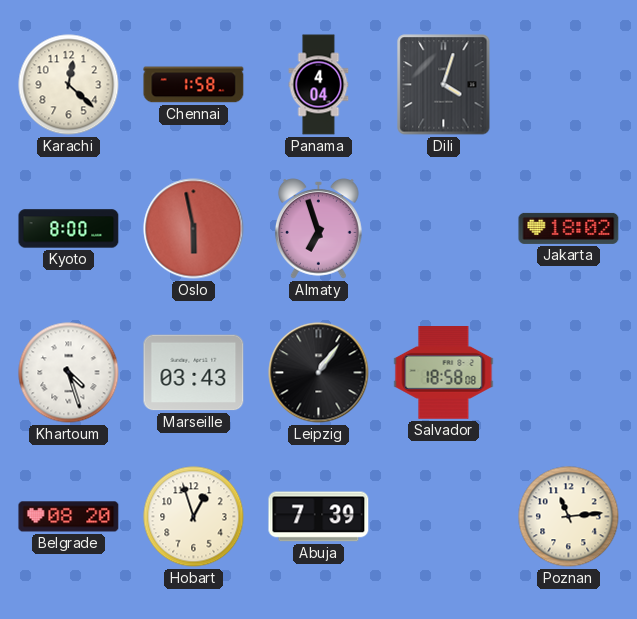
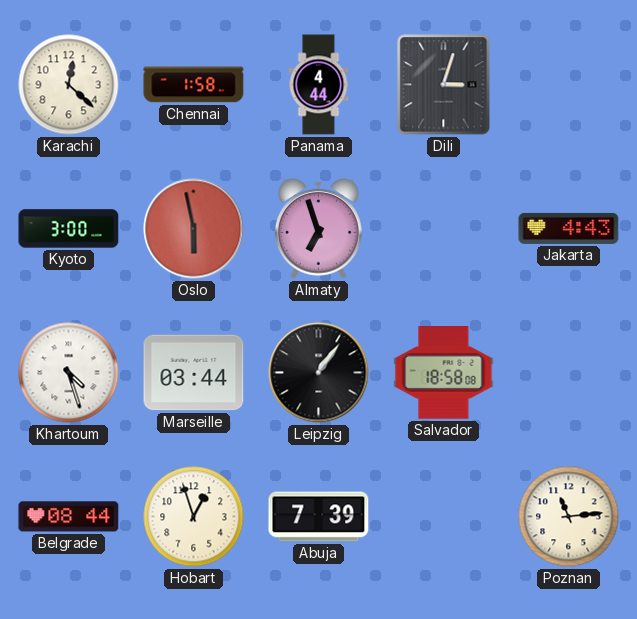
Panama: 4:04 -> 4:44 (319, 85)
Dili: 4:03 -> 3:03 (444, 85)
Kyoto: 8:00 -> 3:00 (69, 229)
Jakarta: 18:02 -> 4:43 (569, 228)
Marseille: 03:43 -> 03:44 (194, 373)
Belgrade: 08:20 -> 08:44 (69, 517)
